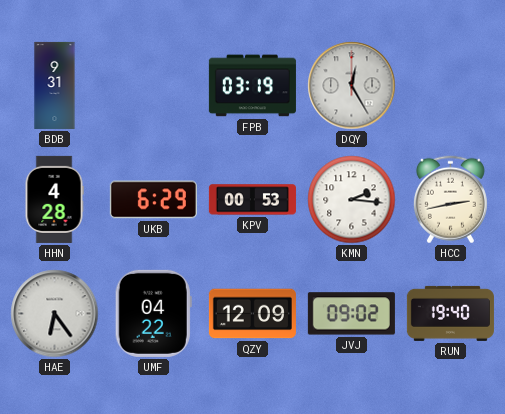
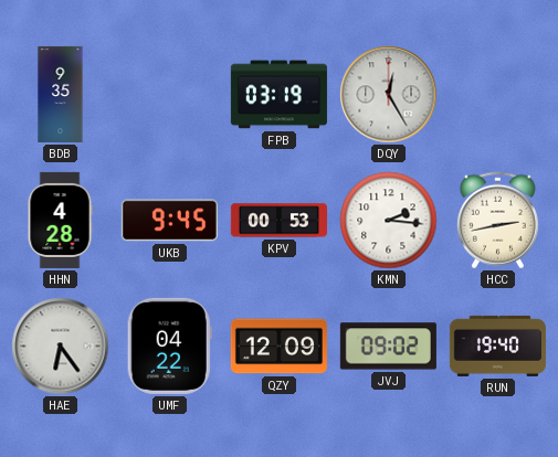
BDB: 9:31 -> 9:35 (61, 94)
UKB: 6:29 -> 9:45 (169, 221)
